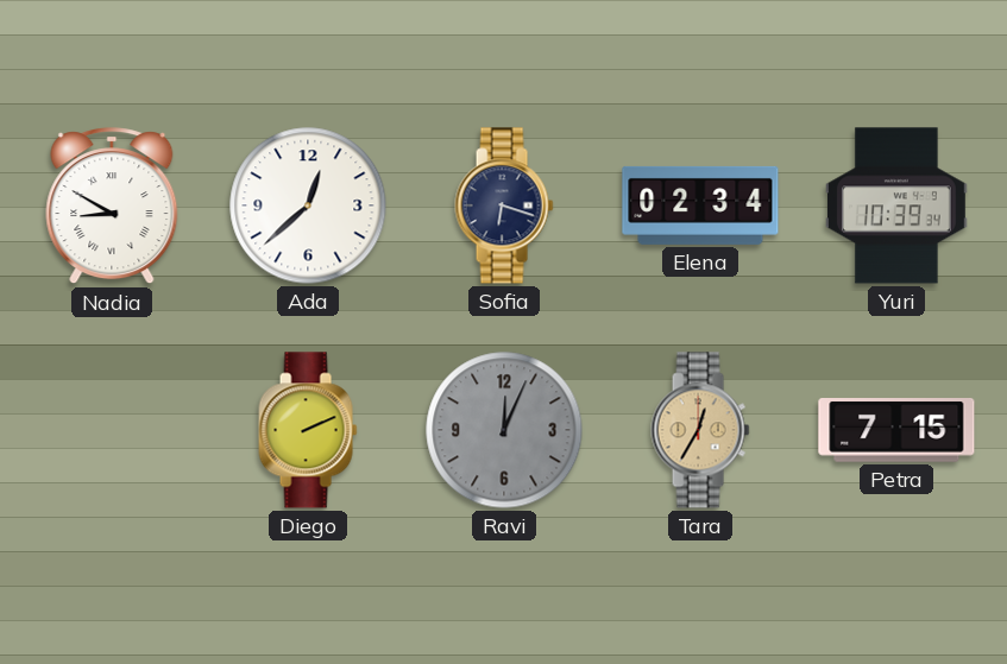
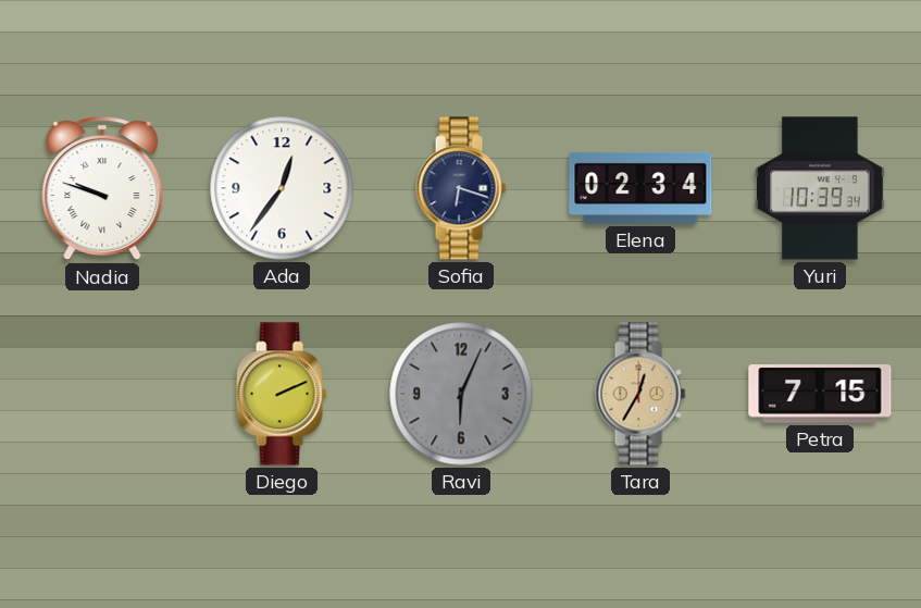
Nadia: 8:50 -> 9:48 (102, 189)
Ada: 12:38 -> 12:36 (282, 188)
Ravi: 12:04 -> 6:04 (461, 394)
